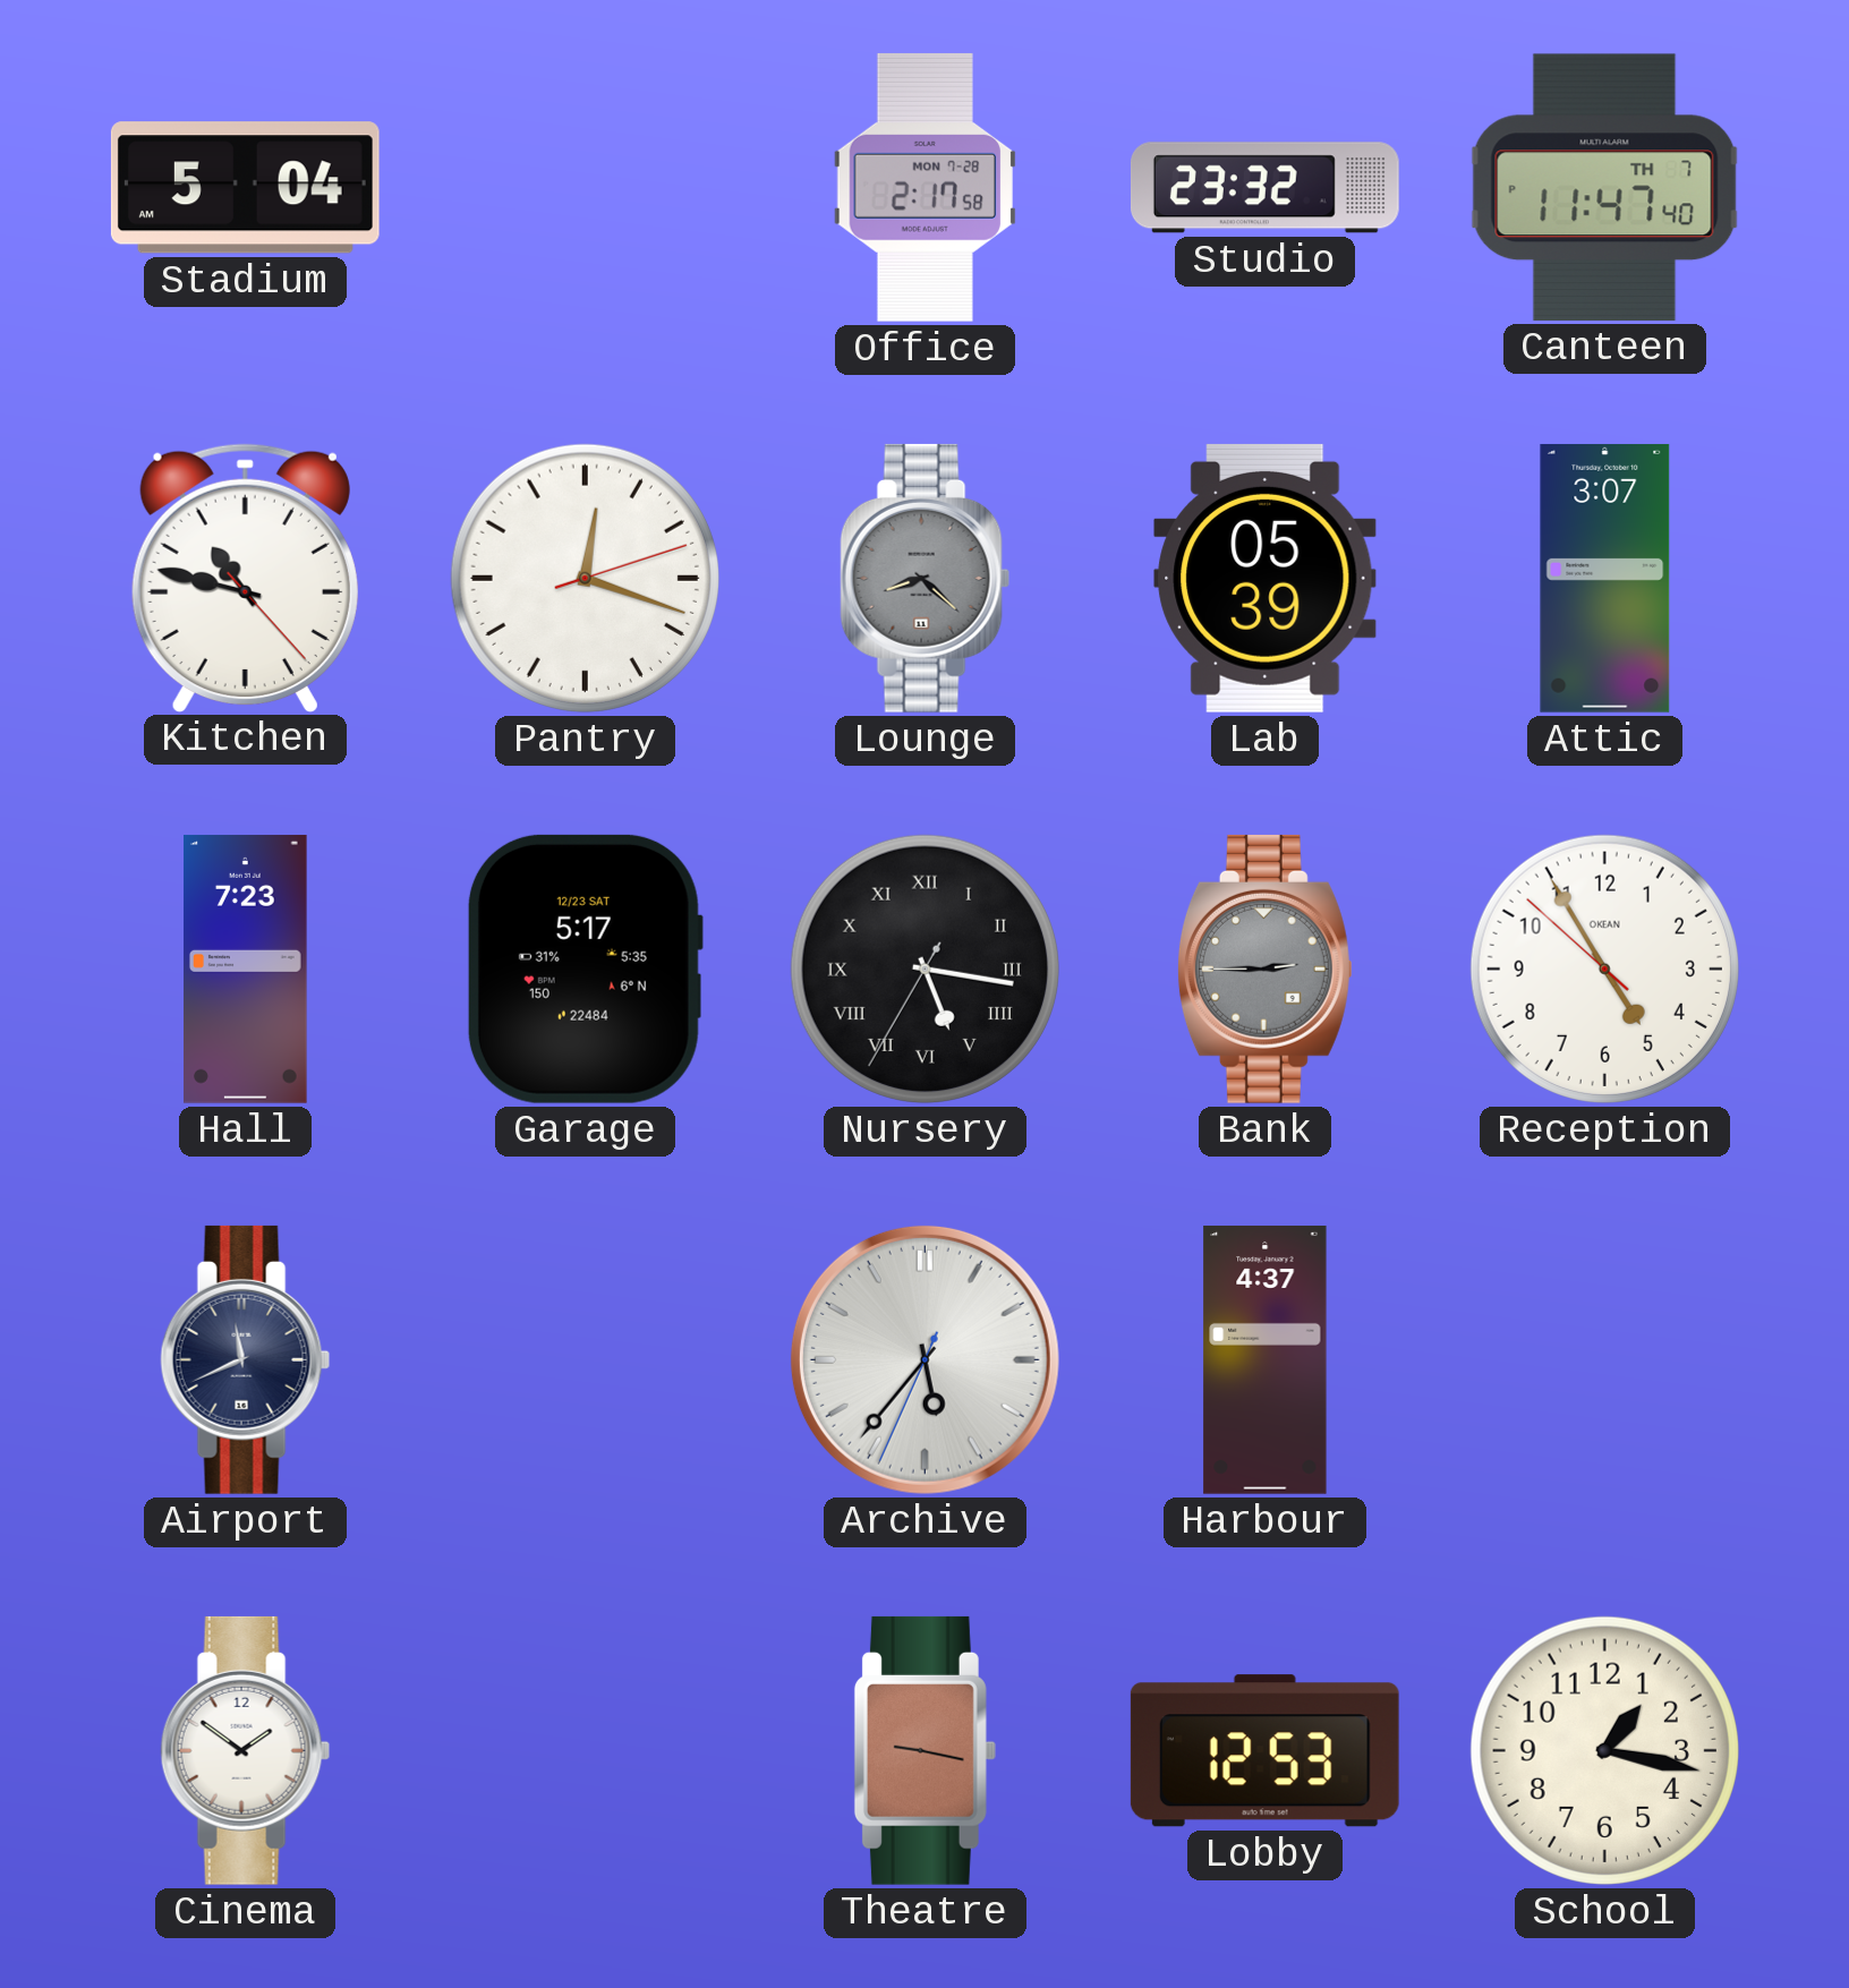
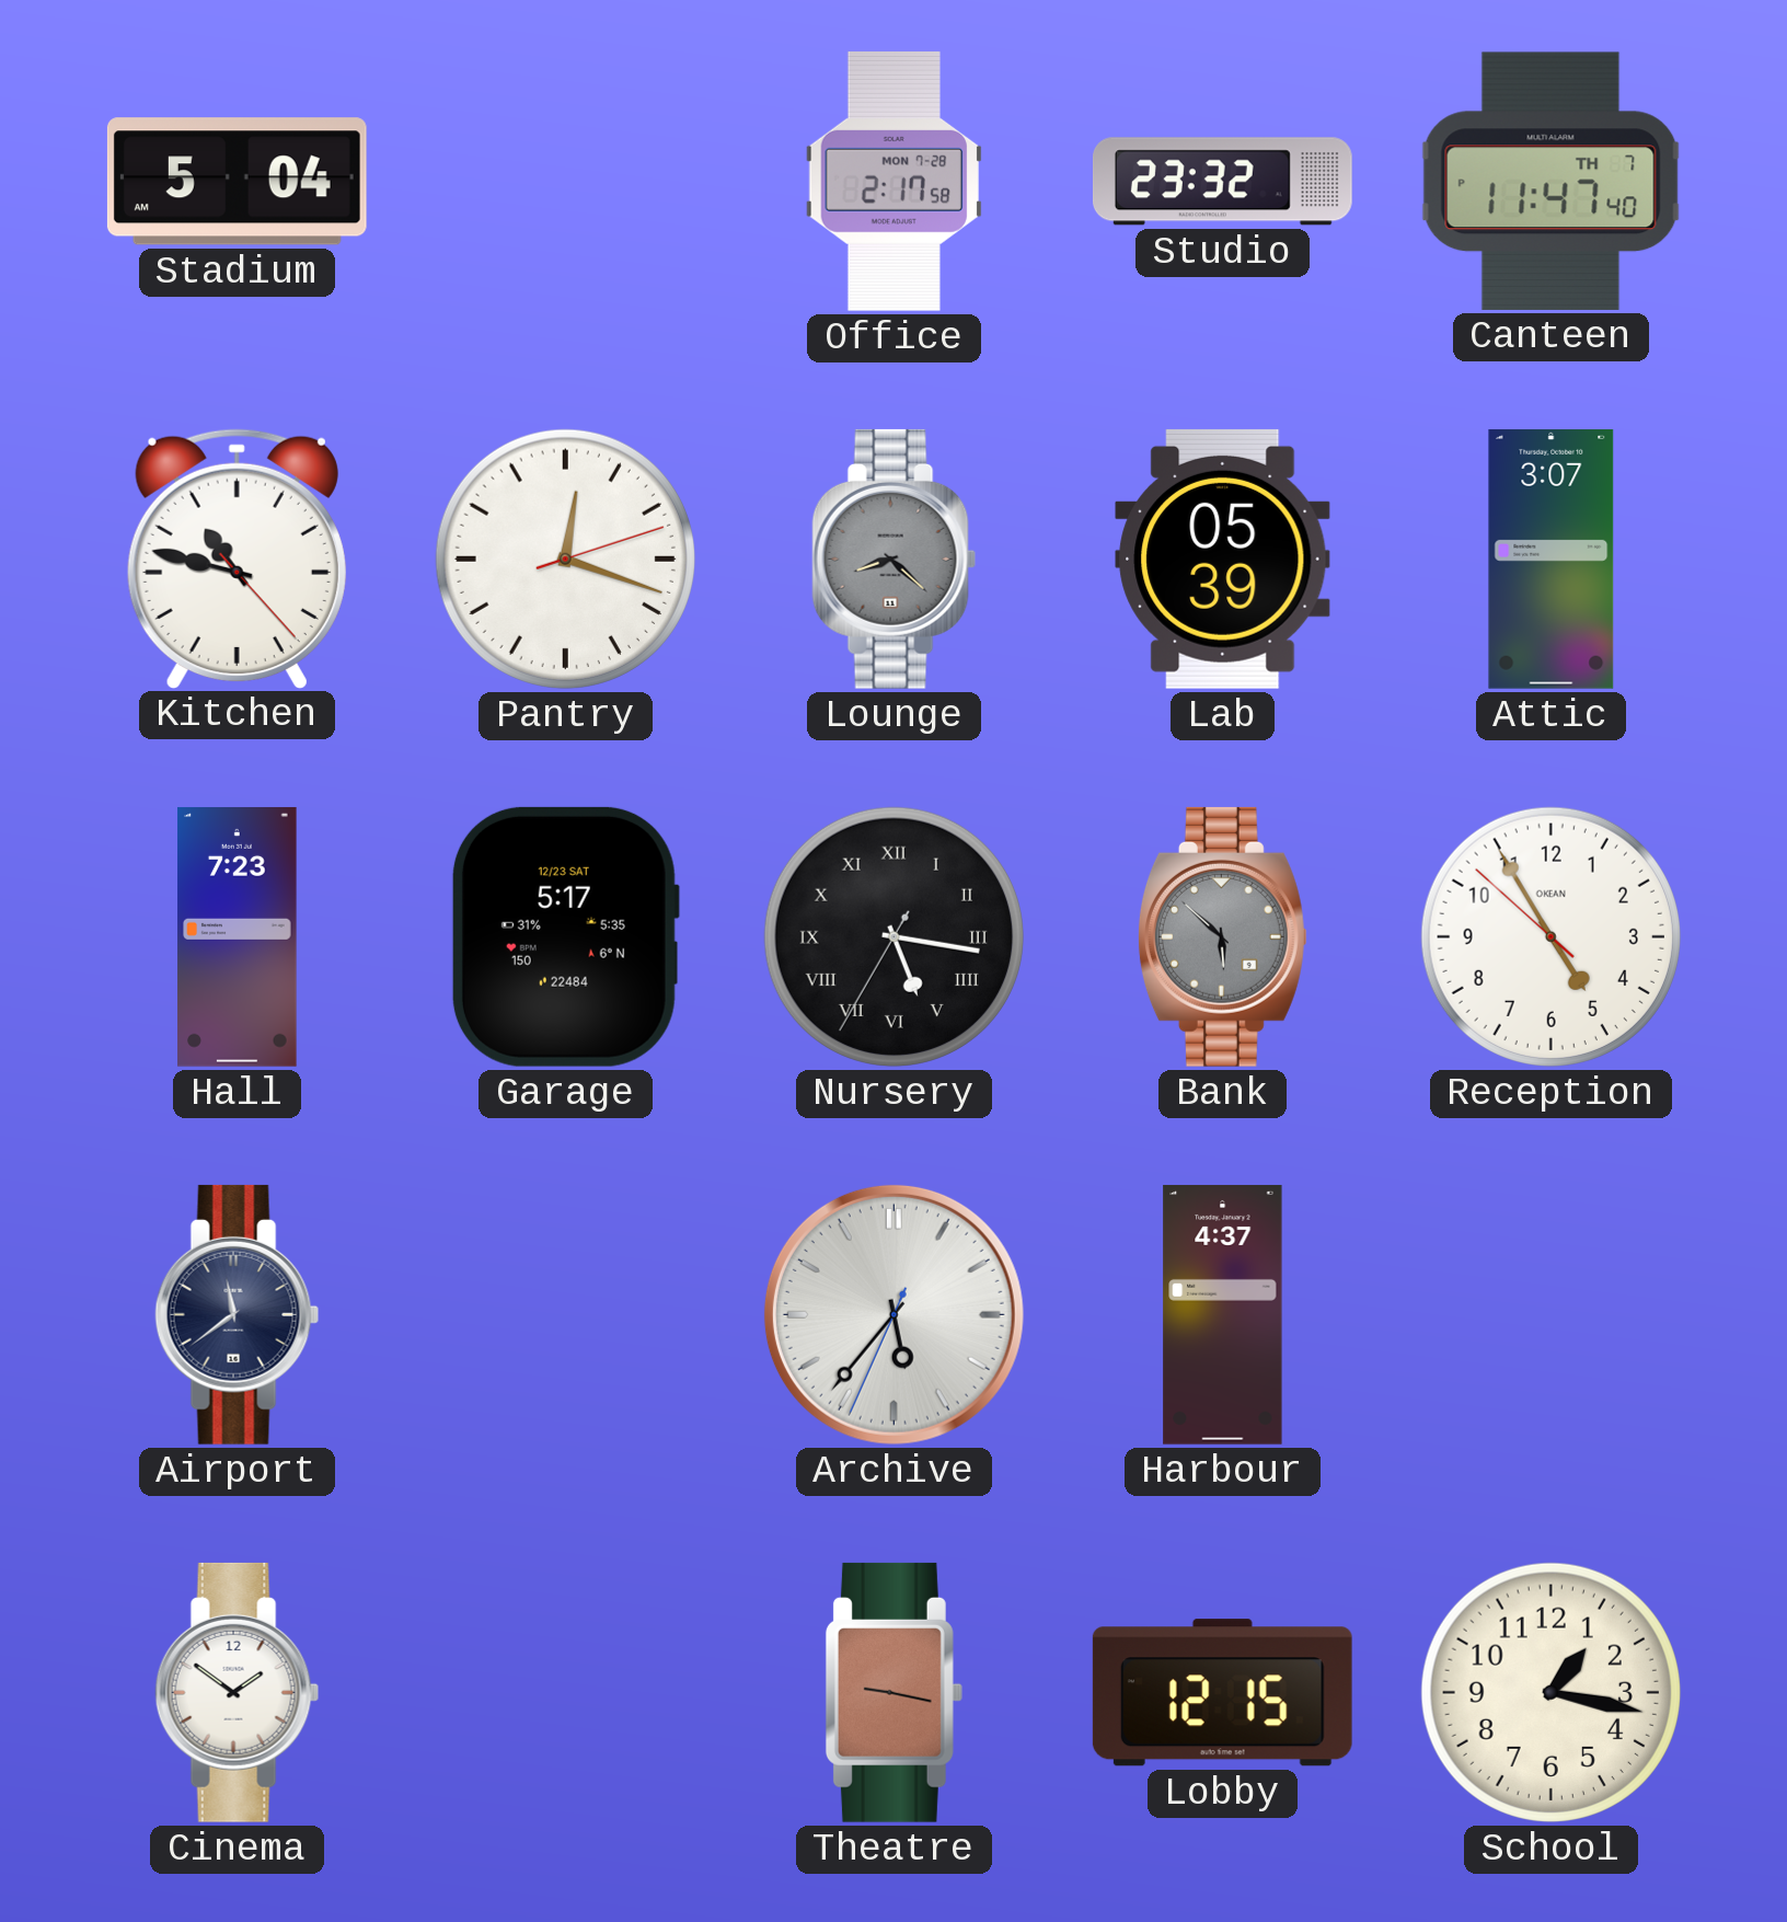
Bank: 2:45 -> 5:52 (1222, 936)
Airport: 11:41 -> 11:39 (238, 1314)
Lobby: 12:53 -> 12:15 (1222, 1693)
